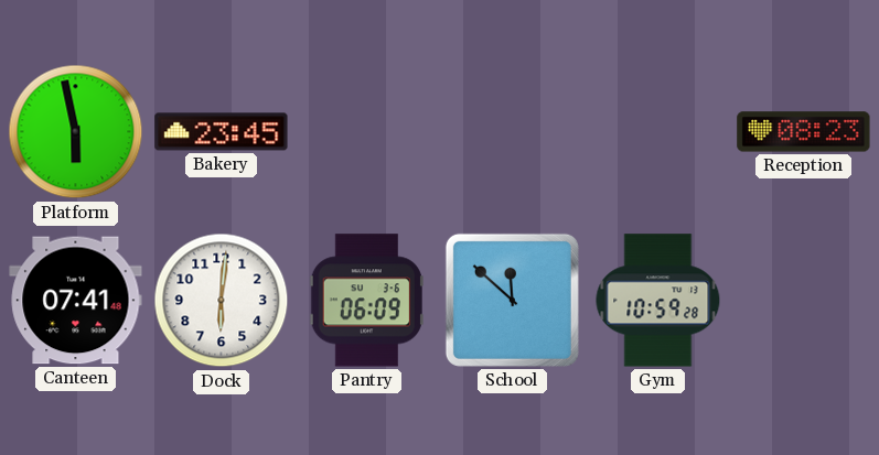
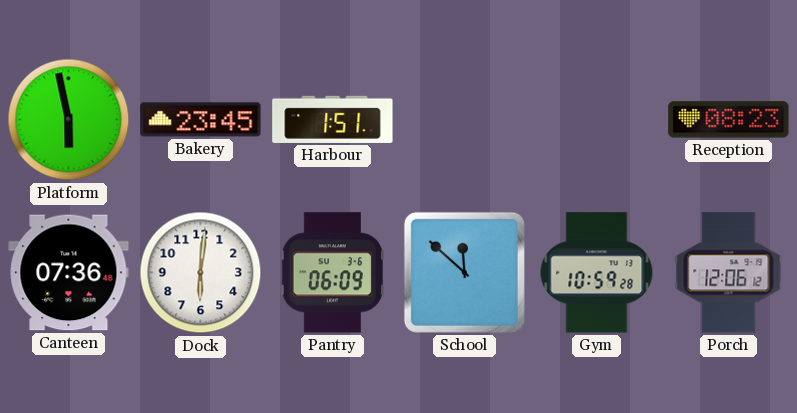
Harbour: none -> 1:51 (333, 119)
Canteen: 07:41 -> 07:36 (69, 273)
Porch: none -> 12:06 (729, 273)
